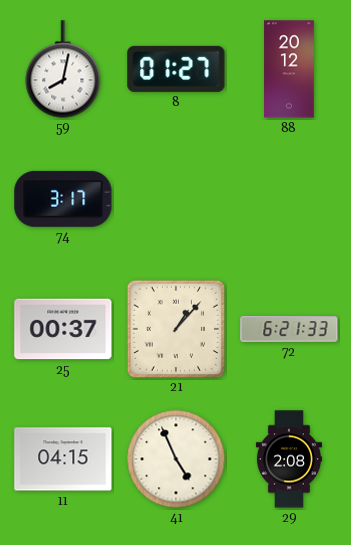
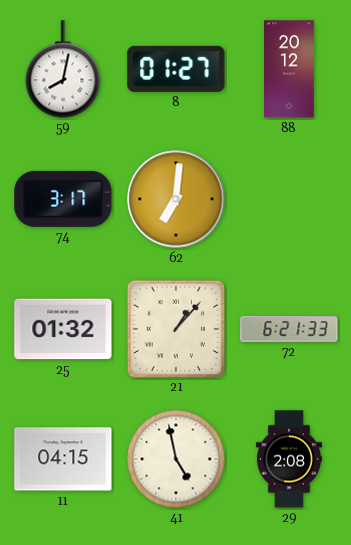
62: none -> 7:01 (176, 199)
25: 00:37 -> 01:32 (63, 329)
41: 4:56 -> 4:58 (176, 459)
